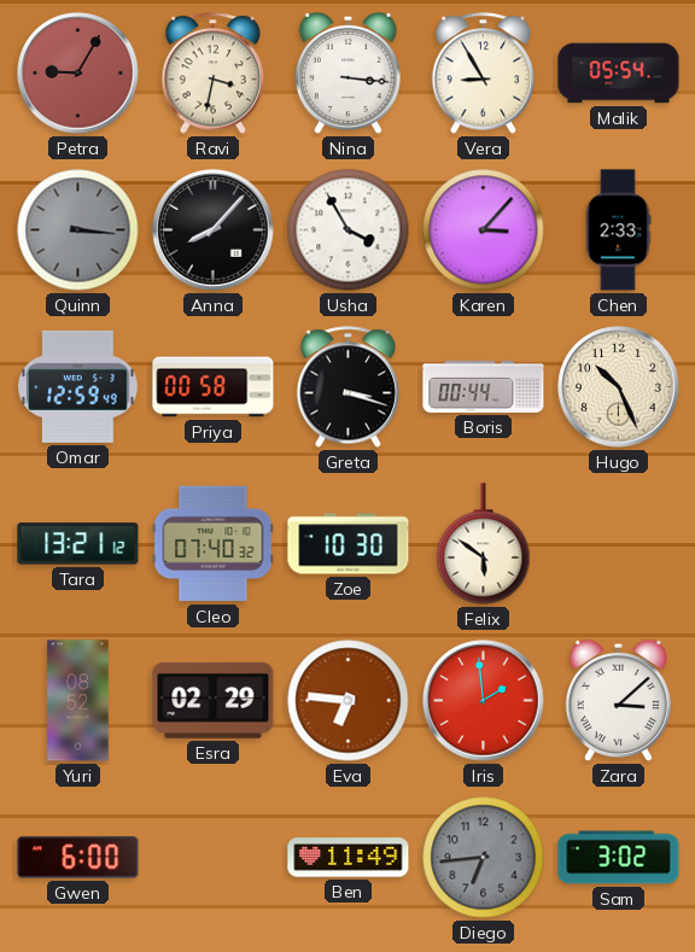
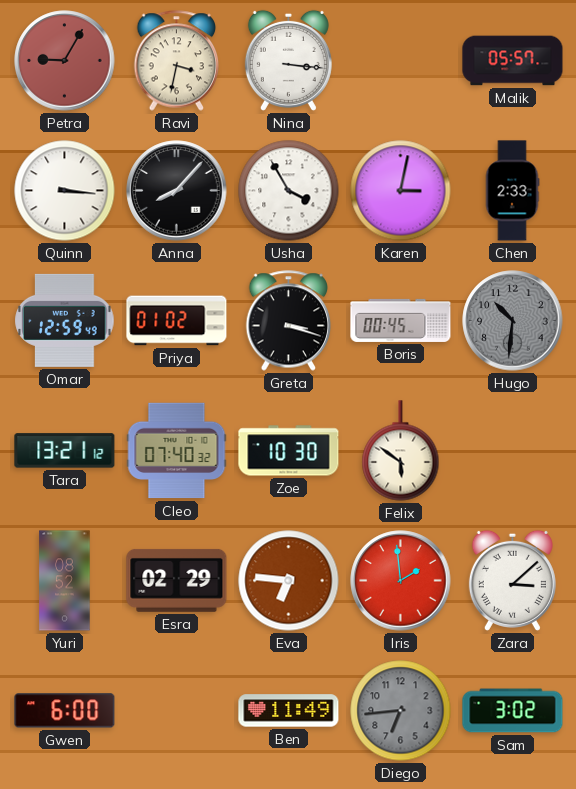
Vera: 8:55 -> none (484, 74)
Malik: 05:54 -> 05:57 (513, 61)
Quinn dial: grey -> white (65, 191)
Karen: 3:07 -> 3:02 (401, 191)
Priya: 00:58 -> 01:02 (177, 321)
Boris: 00:44 -> 00:45 (401, 320)
Hugo: 10:26 -> 10:31 (513, 321)
Hugo dial: cream -> grey (513, 321)
